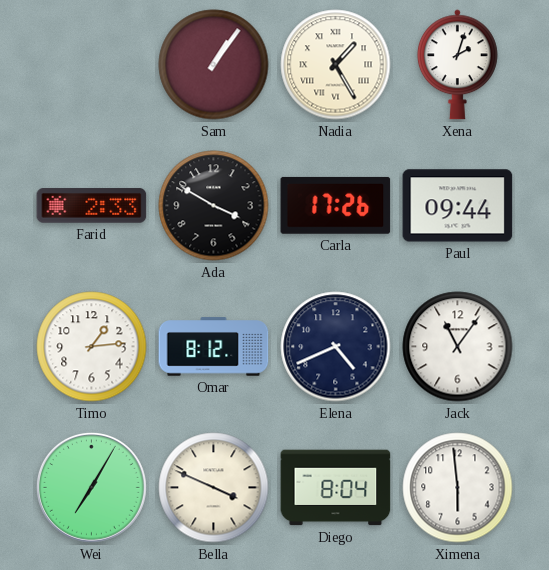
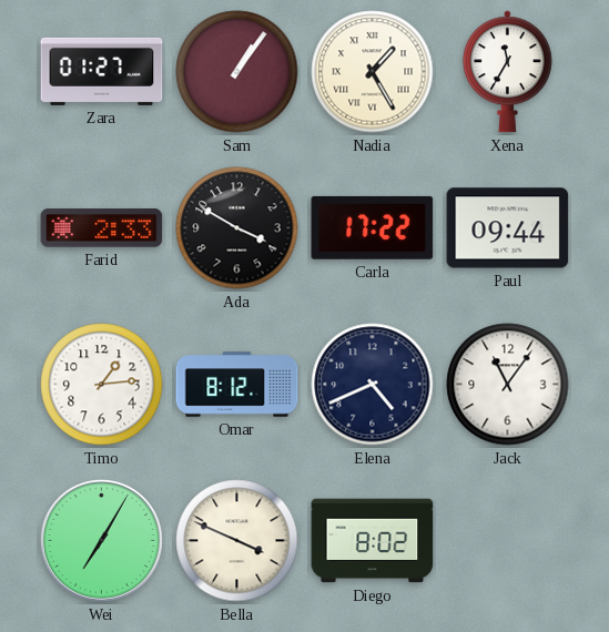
Zara: none -> 01:27 (102, 71)
Xena: 2:03 -> 11:35 (507, 72)
Carla: 17:26 -> 17:22 (373, 227)
Diego: 8:04 -> 8:02 (373, 541)
Ximena: 5:59 -> none (458, 488)
